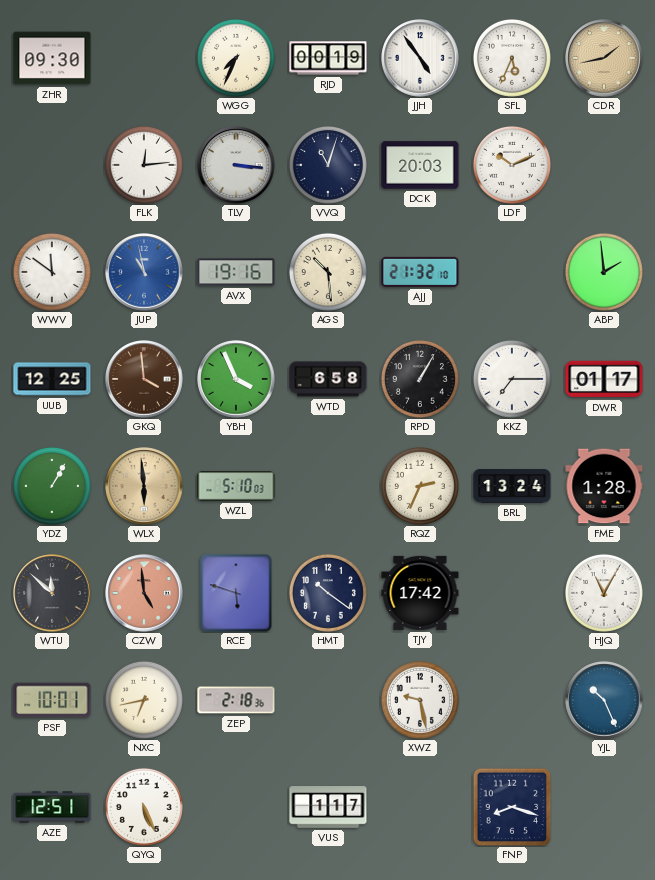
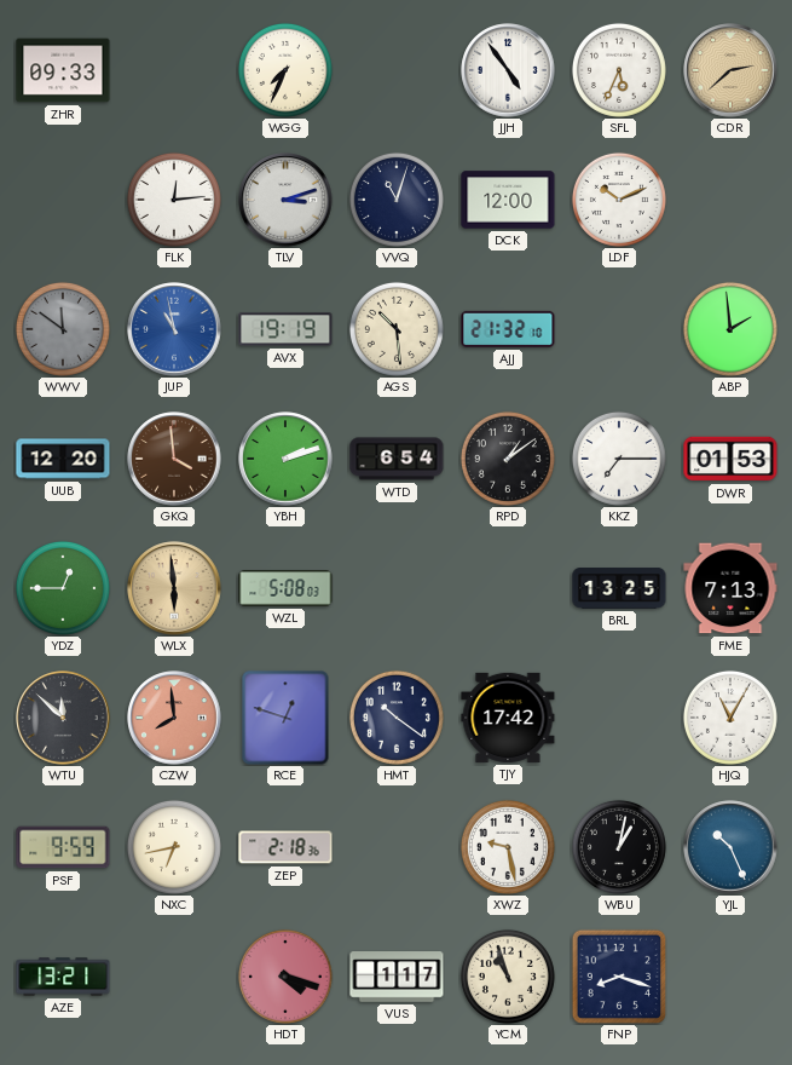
ZHR: 09:30 -> 09:33 (63, 70)
RJD: 00:19 -> none (328, 58)
CDR: 1:43 -> 2:38 (730, 70)
TLV: 3:16 -> 3:12 (285, 200)
DCK: 20:03 -> 12:00 (508, 200)
WWV dial: white -> grey (63, 329)
AVX: 19:16 -> 19:19 (285, 329)
UUB: 12:25 -> 12:20 (63, 459)
YBH: 3:56 -> 2:12 (285, 459)
WTD: 6:58 -> 6:54 (397, 459)
RPD: 1:05 -> 1:09 (508, 459)
DWR: 01:17 -> 01:53 (730, 459)
YDZ: 1:05 -> 12:45 (63, 588)
WZL: 5:10 -> 5:08 (285, 588)
RQZ: 2:34 -> none (420, 486)
BRL: 13:24 -> 13:25 (619, 589)
FME: 1:28 -> 7:13 (730, 588)
CZW: 4:59 -> 7:59 (174, 718)
RCE: 5:48 -> 12:48 (285, 718)
PSF: 10:01 -> 9:59 (63, 847)
WBU: none -> 1:02 (619, 847)
AZE: 12:51 -> 13:21 (63, 977)
QYQ: 5:26 -> none (144, 807)
HDT: none -> 4:18 (285, 977)
YCM: none -> 10:57 (508, 977)
